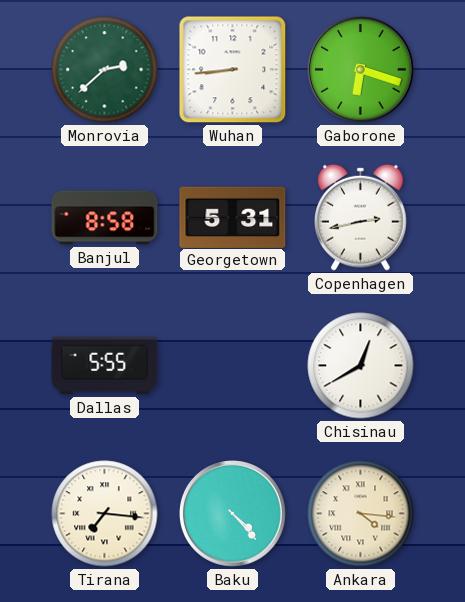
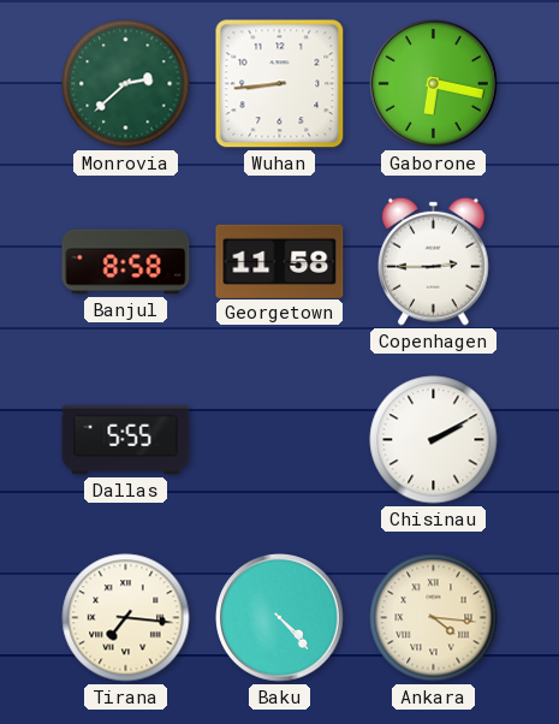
Gaborone: 6:18 -> 6:17 (434, 84)
Georgetown: 5:31 -> 11:58 (280, 261)
Copenhagen: 2:43 -> 2:45 (434, 261)
Chisinau: 12:40 -> 2:10 (434, 440)
